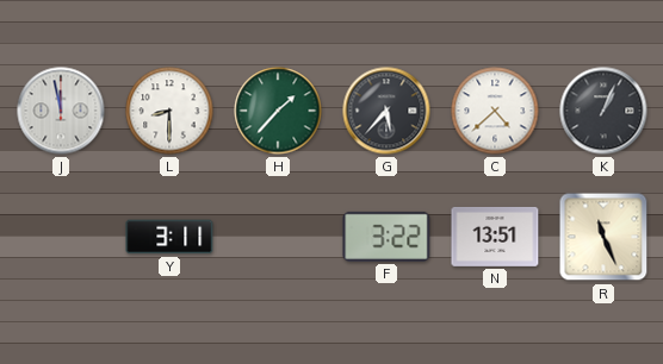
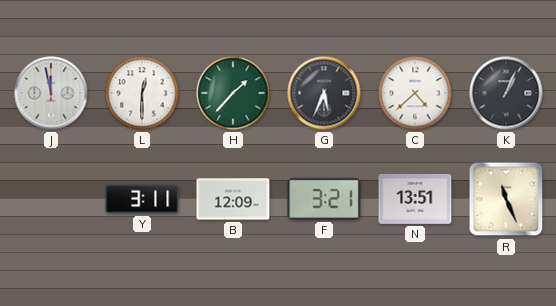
L: 8:30 -> 12:30 (142, 93)
G: 5:37 -> 5:34 (324, 93)
B: none -> 12:09 (233, 199)
F: 3:22 -> 3:21 (324, 199)
